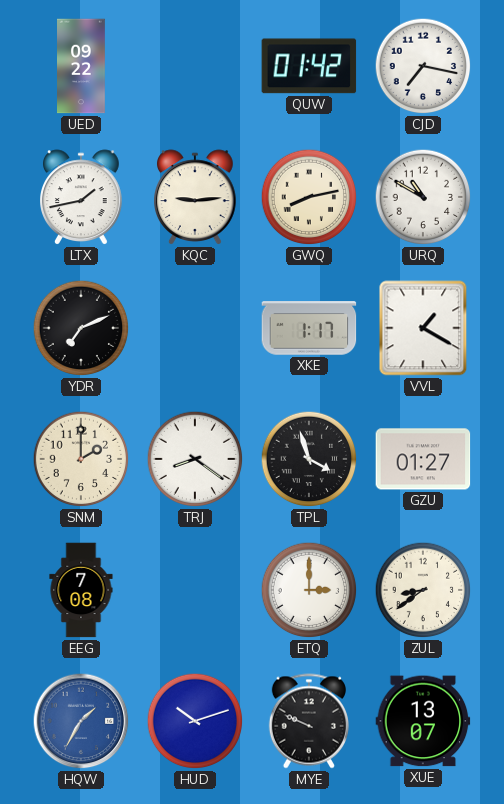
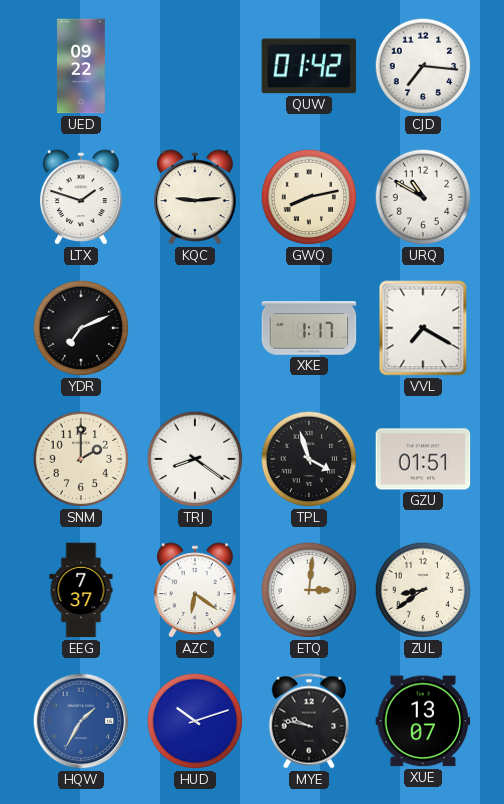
CJD: 7:17 -> 7:16 (423, 66)
LTX: 1:43 -> 1:48 (82, 197)
VVL: 1:20 -> 7:20 (423, 328)
GZU: 01:27 -> 01:51 (423, 459)
EEG: 7:08 -> 7:37 (81, 590)
AZC: none -> 6:21 (196, 590)
ETQ: 3:00 -> 3:01 (309, 590)
MYE: 9:49 -> 9:47 (309, 721)
